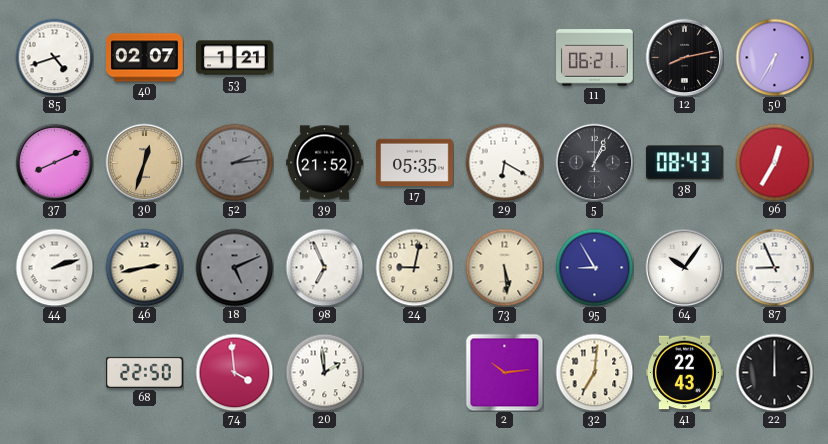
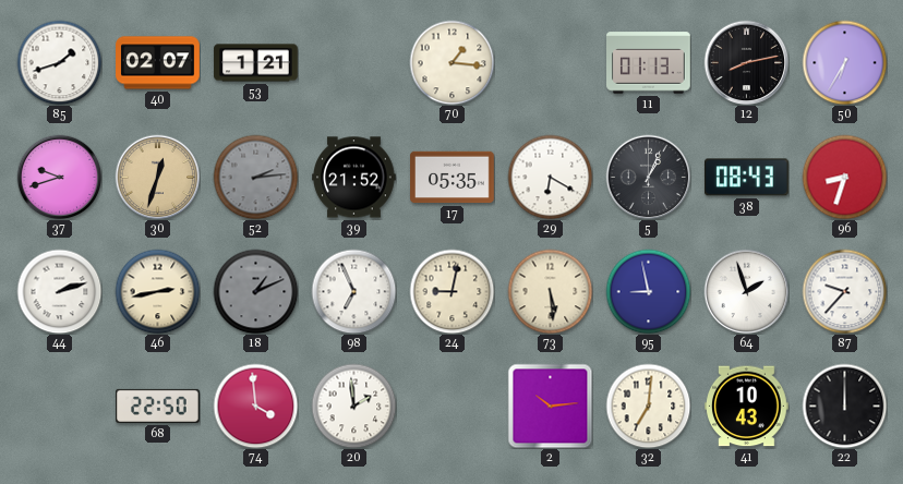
85: 4:42 -> 1:42 (59, 62)
70: none -> 1:16 (451, 62)
11: 06:21 -> 01:13 (649, 63)
37: 8:11 -> 9:42 (59, 177)
96: 12:35 -> 8:33 (844, 177)
18: 5:11 -> 1:11 (255, 291)
95: 8:55 -> 8:58 (648, 291)
64: 10:06 -> 1:57 (746, 291)
87: 8:56 -> 9:37 (844, 291)
41: 22:43 -> 10:43 (747, 407)
